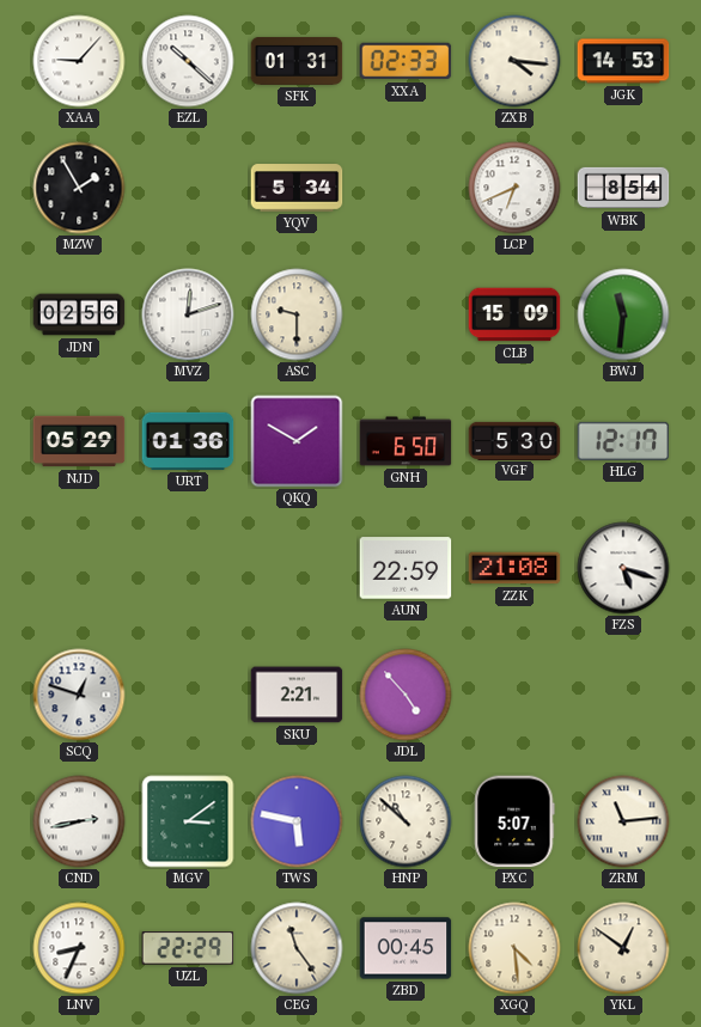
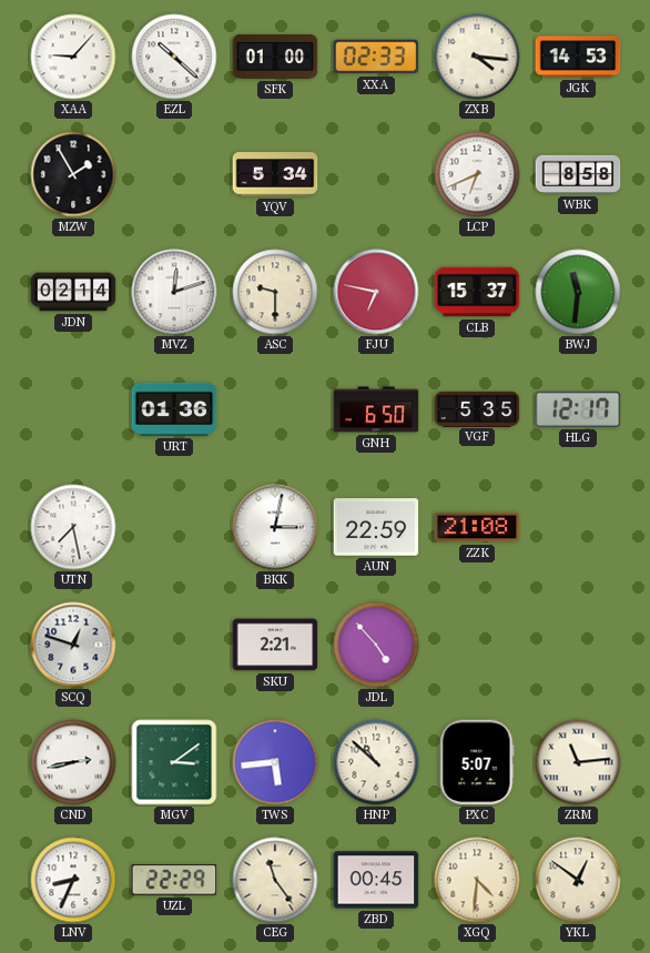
SFK: 01:31 -> 01:00 (275, 57)
WBK: 8:54 -> 8:58 (578, 174)
JDN: 02:56 -> 02:14 (73, 292)
FJU: none -> 6:47 (376, 292)
CLB: 15:09 -> 15:37 (477, 292)
NJD: 05:29 -> none (79, 441)
QKQ: 1:50 -> none (297, 441)
VGF: 5:30 -> 5:35 (477, 408)
UTN: none -> 7:28 (73, 527)
BKK: none -> 3:02 (275, 527)
FZS: 5:18 -> none (623, 568)
TWS: 5:47 -> 5:44 (275, 762)
XGQ: 4:29 -> 4:31 (477, 880)
